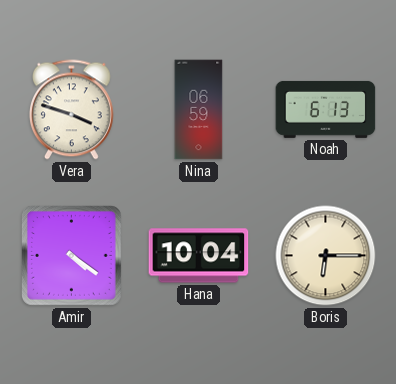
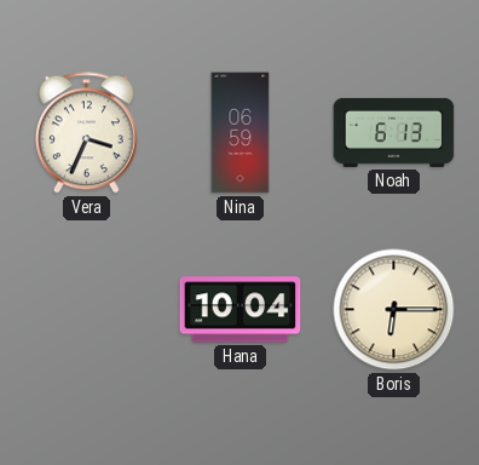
Vera: 3:48 -> 3:34 (86, 133)
Amir: 4:21 -> none (71, 255)
